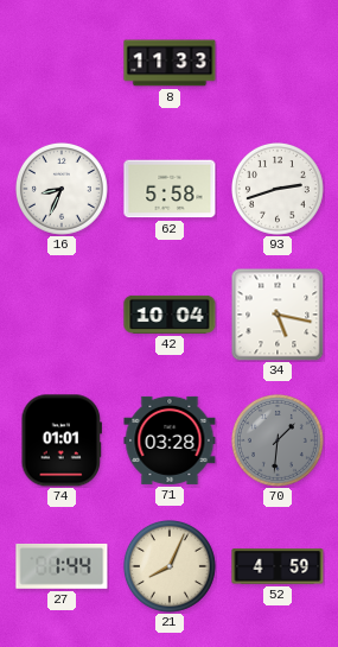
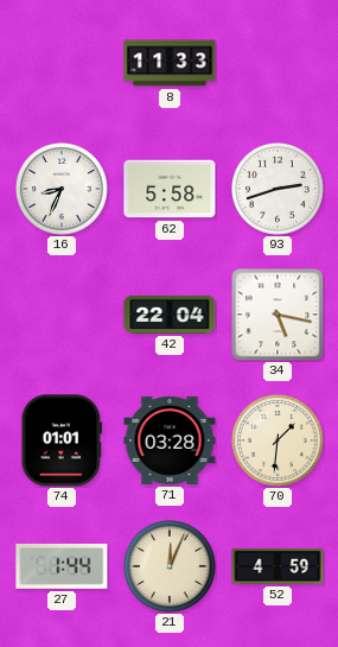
42: 10:04 -> 22:04 (170, 315)
70 dial: grey -> cream (278, 440)
21: 8:04 -> 12:04 (170, 566)
